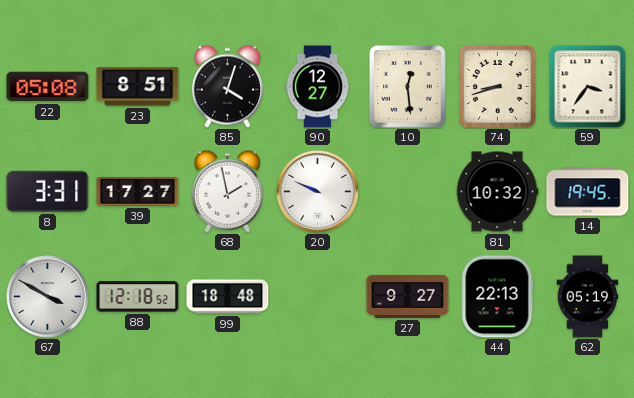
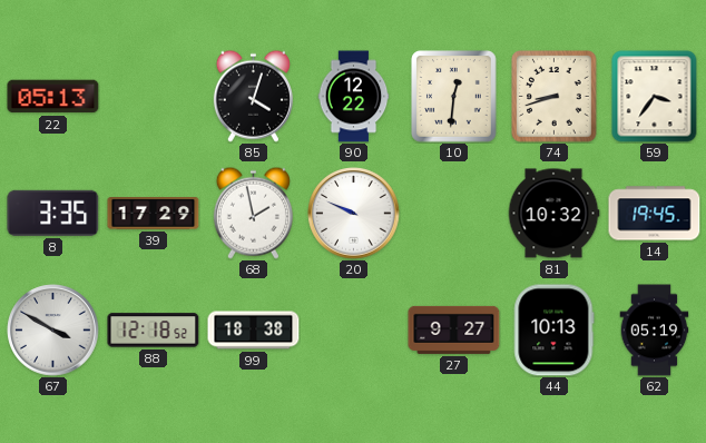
22: 05:08 -> 05:13 (53, 97)
23: 8:51 -> none (138, 87)
90: 12:27 -> 12:22 (354, 97)
10: 12:29 -> 12:31 (454, 97)
8: 3:31 -> 3:35 (53, 213)
39: 17:27 -> 17:29 (154, 214)
99: 18:48 -> 18:38 (254, 331)
44: 22:13 -> 10:13 (555, 331)
